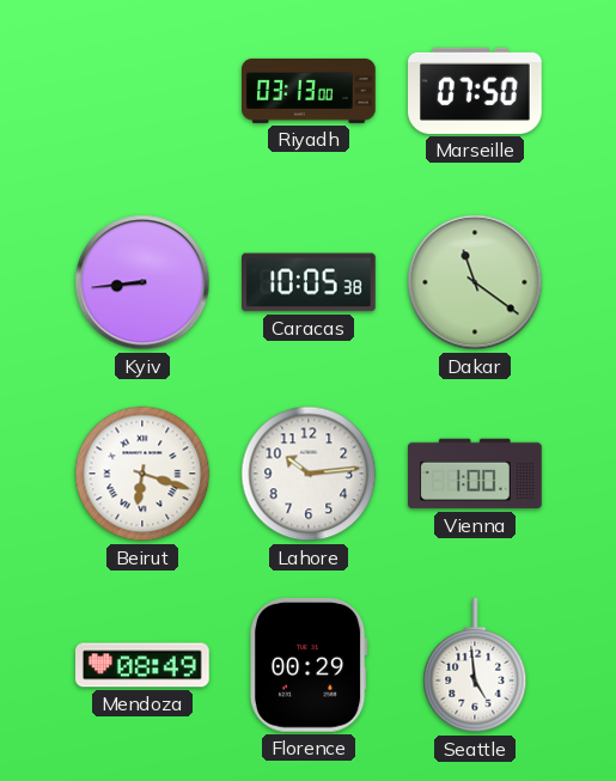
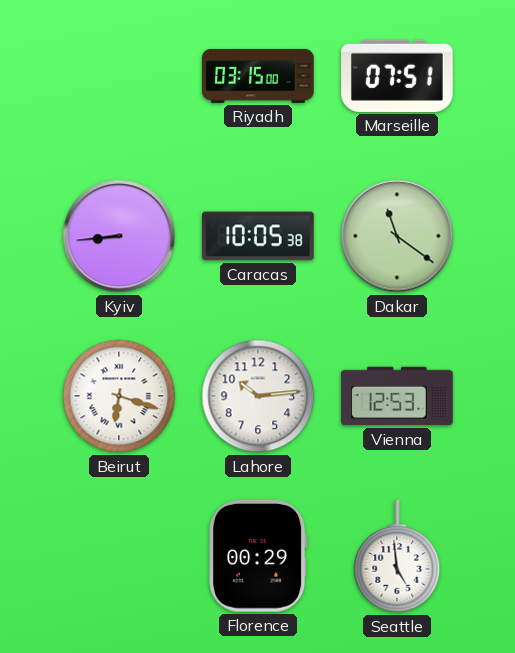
Riyadh: 03:13 -> 03:15 (258, 76)
Marseille: 07:50 -> 07:51 (398, 76)
Vienna: 1:00 -> 12:53 (398, 396)
Mendoza: 08:49 -> none (144, 665)
